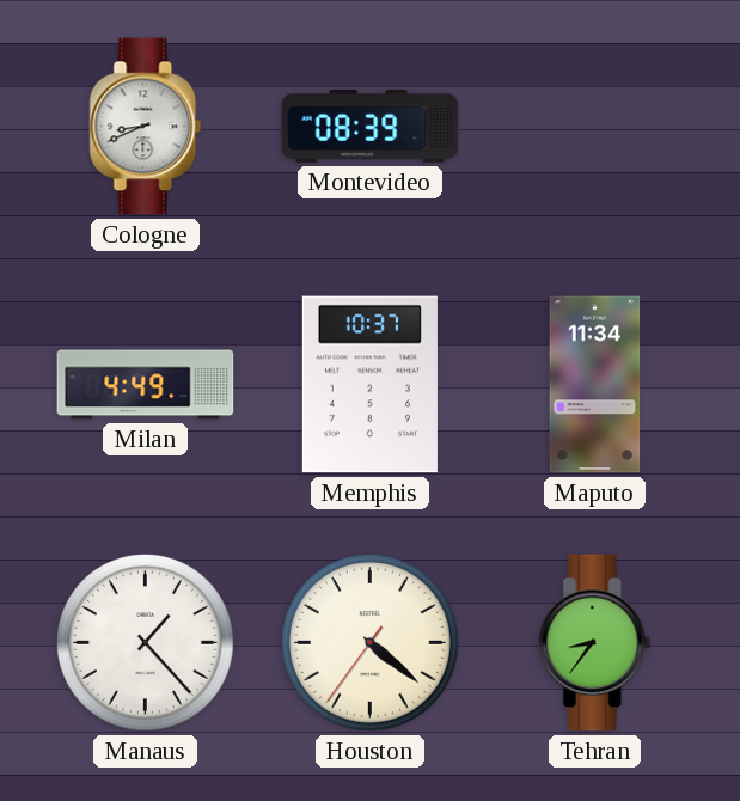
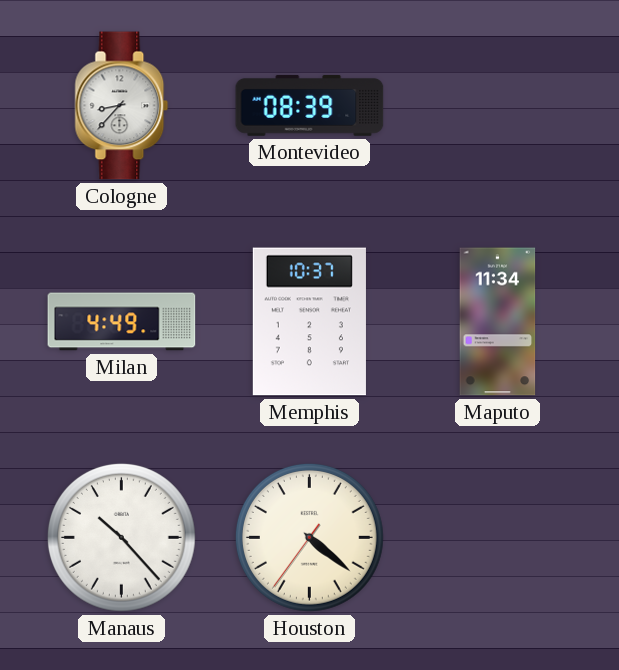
Cologne: 8:41 -> 8:37 (122, 106)
Manaus: 1:23 -> 10:23 (121, 537)
Tehran: 8:36 -> none (595, 643)
